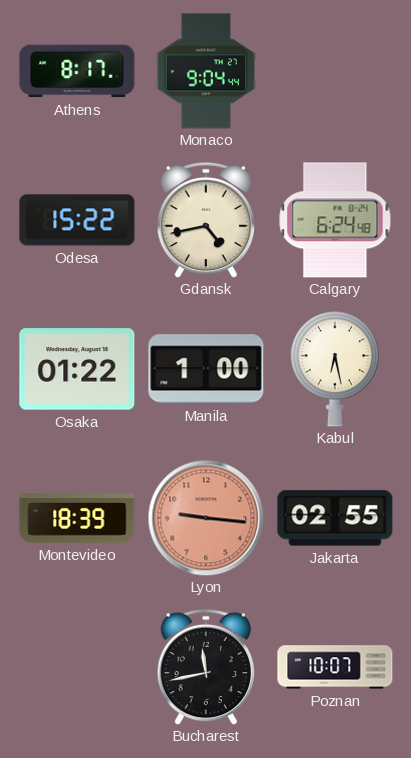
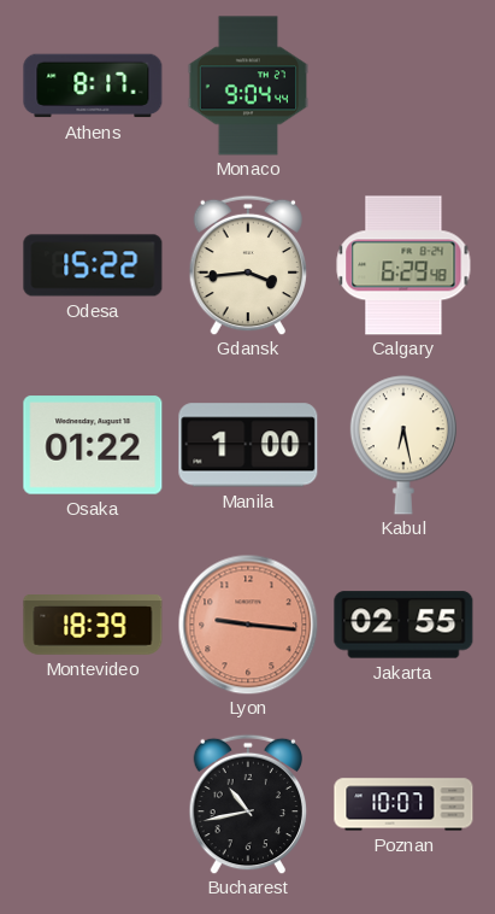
Gdansk: 4:43 -> 3:44 (248, 265)
Calgary: 6:24 -> 6:29 (403, 265)
Bucharest: 11:43 -> 10:43 (248, 804)
